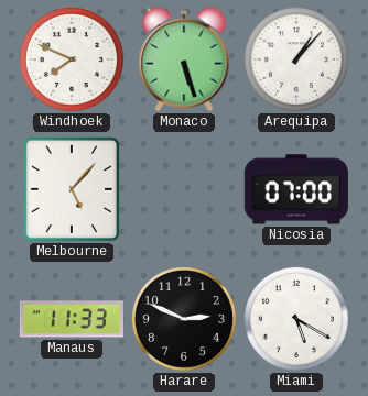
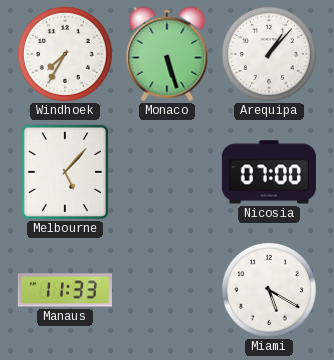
Windhoek: 7:49 -> 7:35 (65, 54)
Harare: 2:49 -> none (184, 319)
